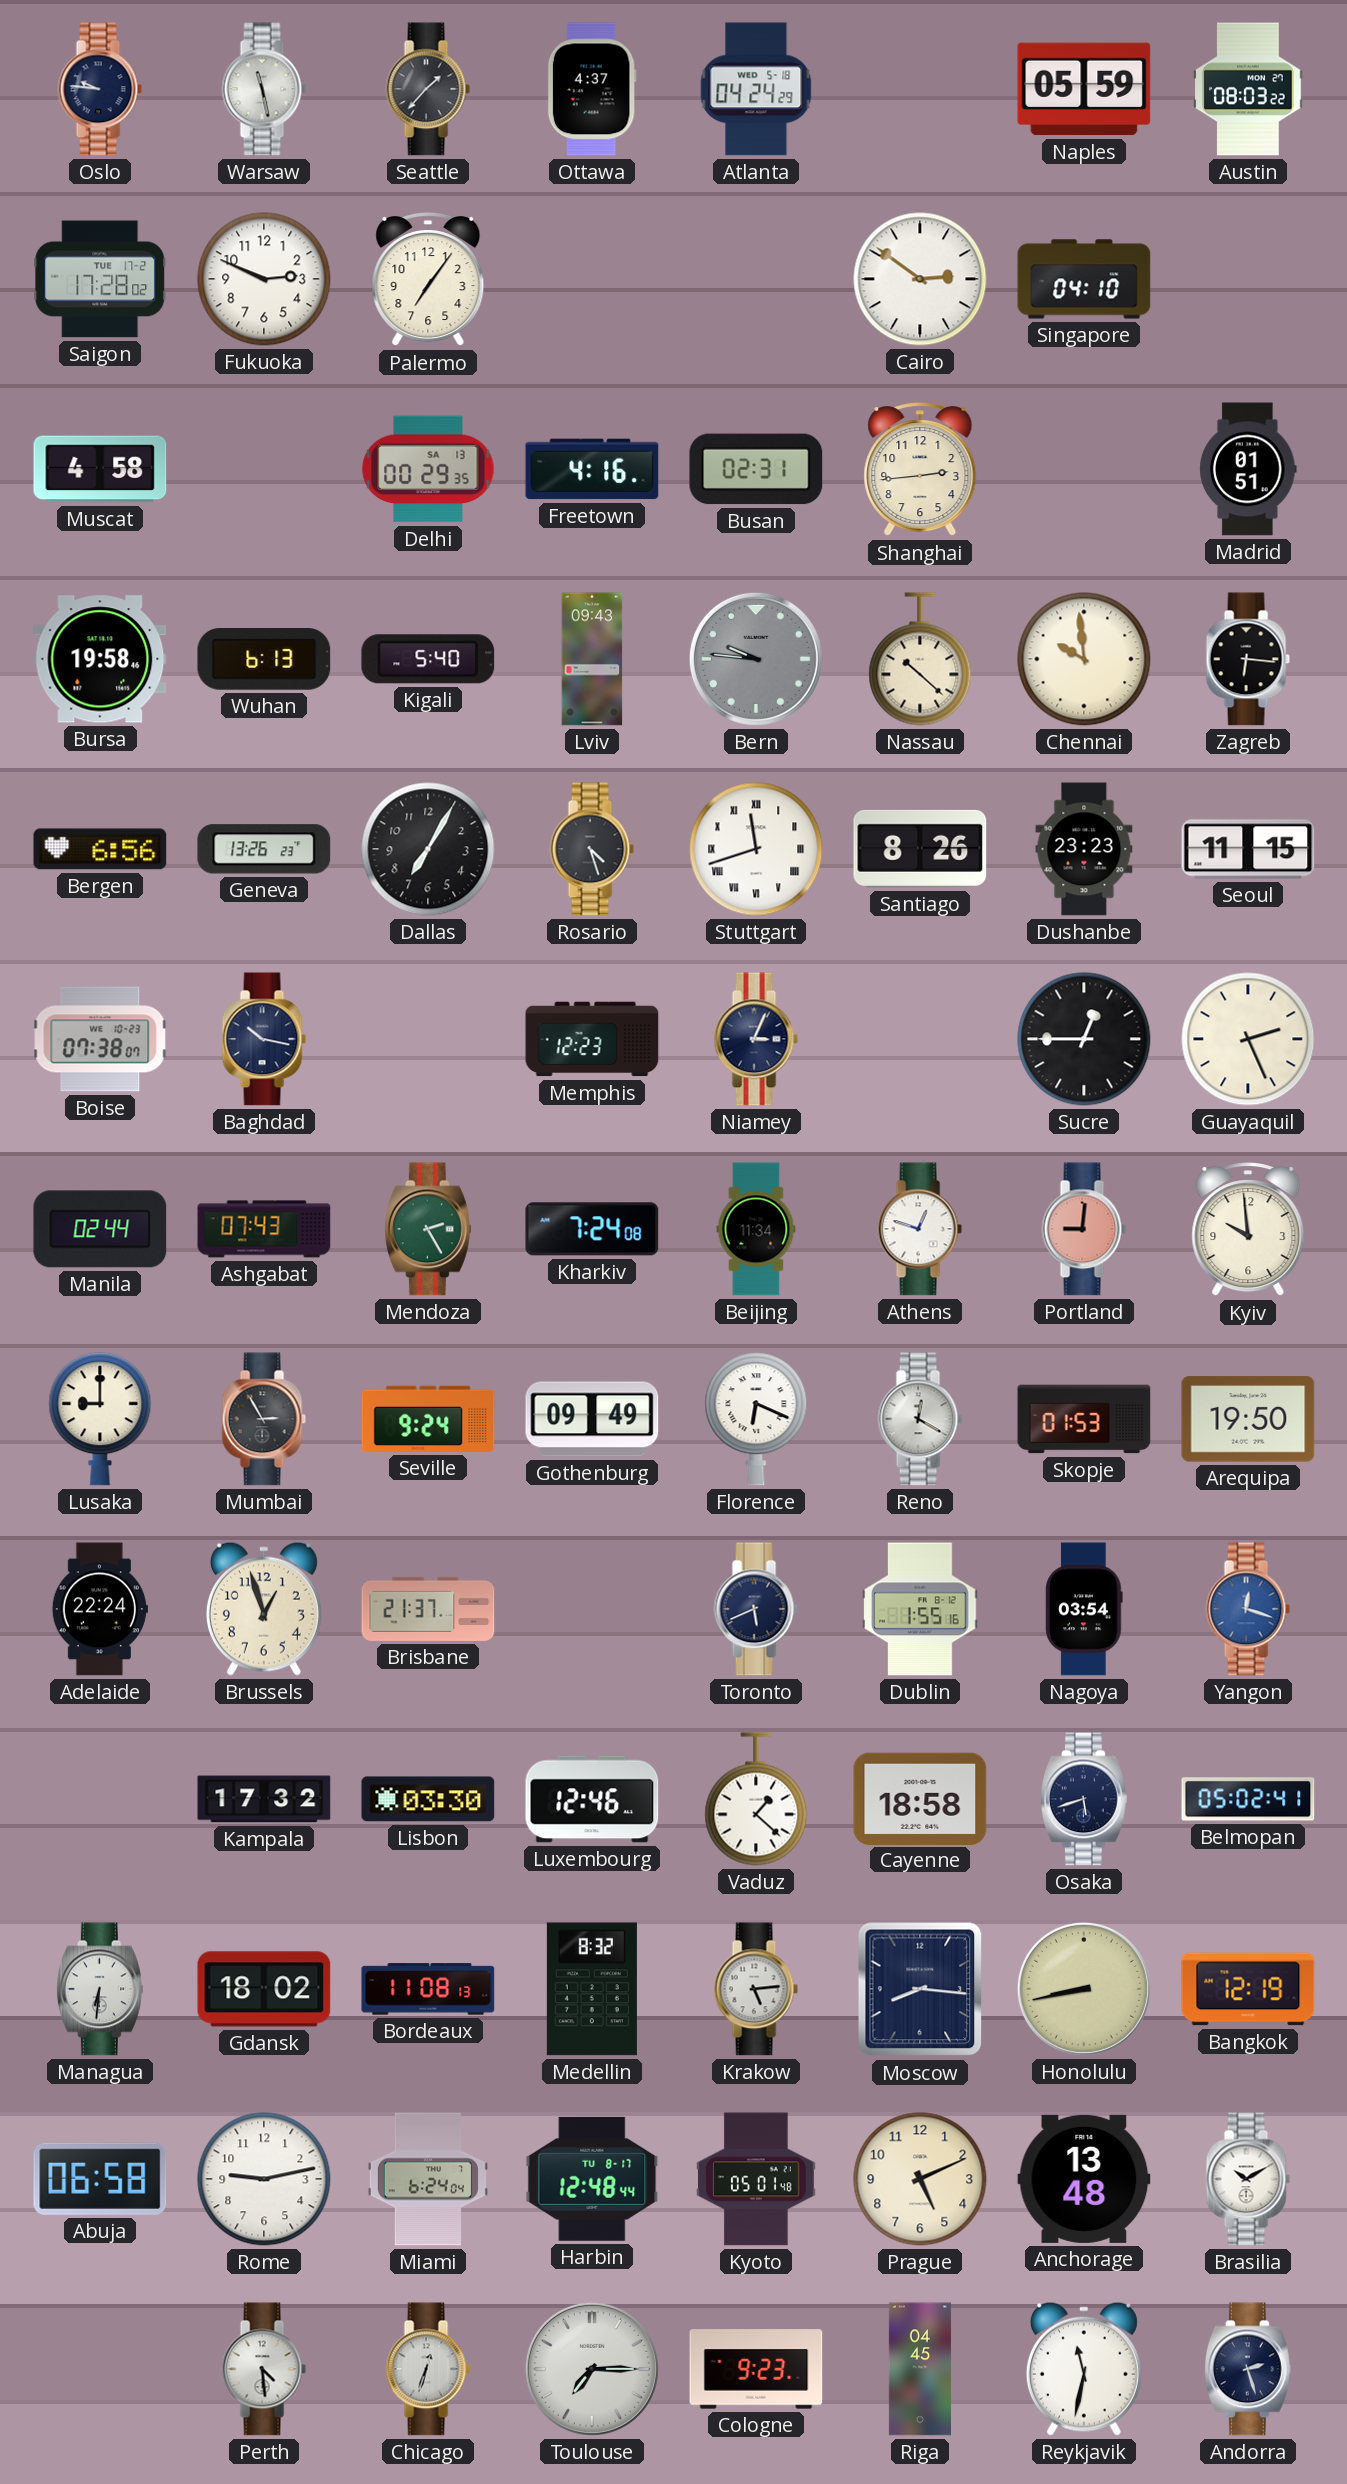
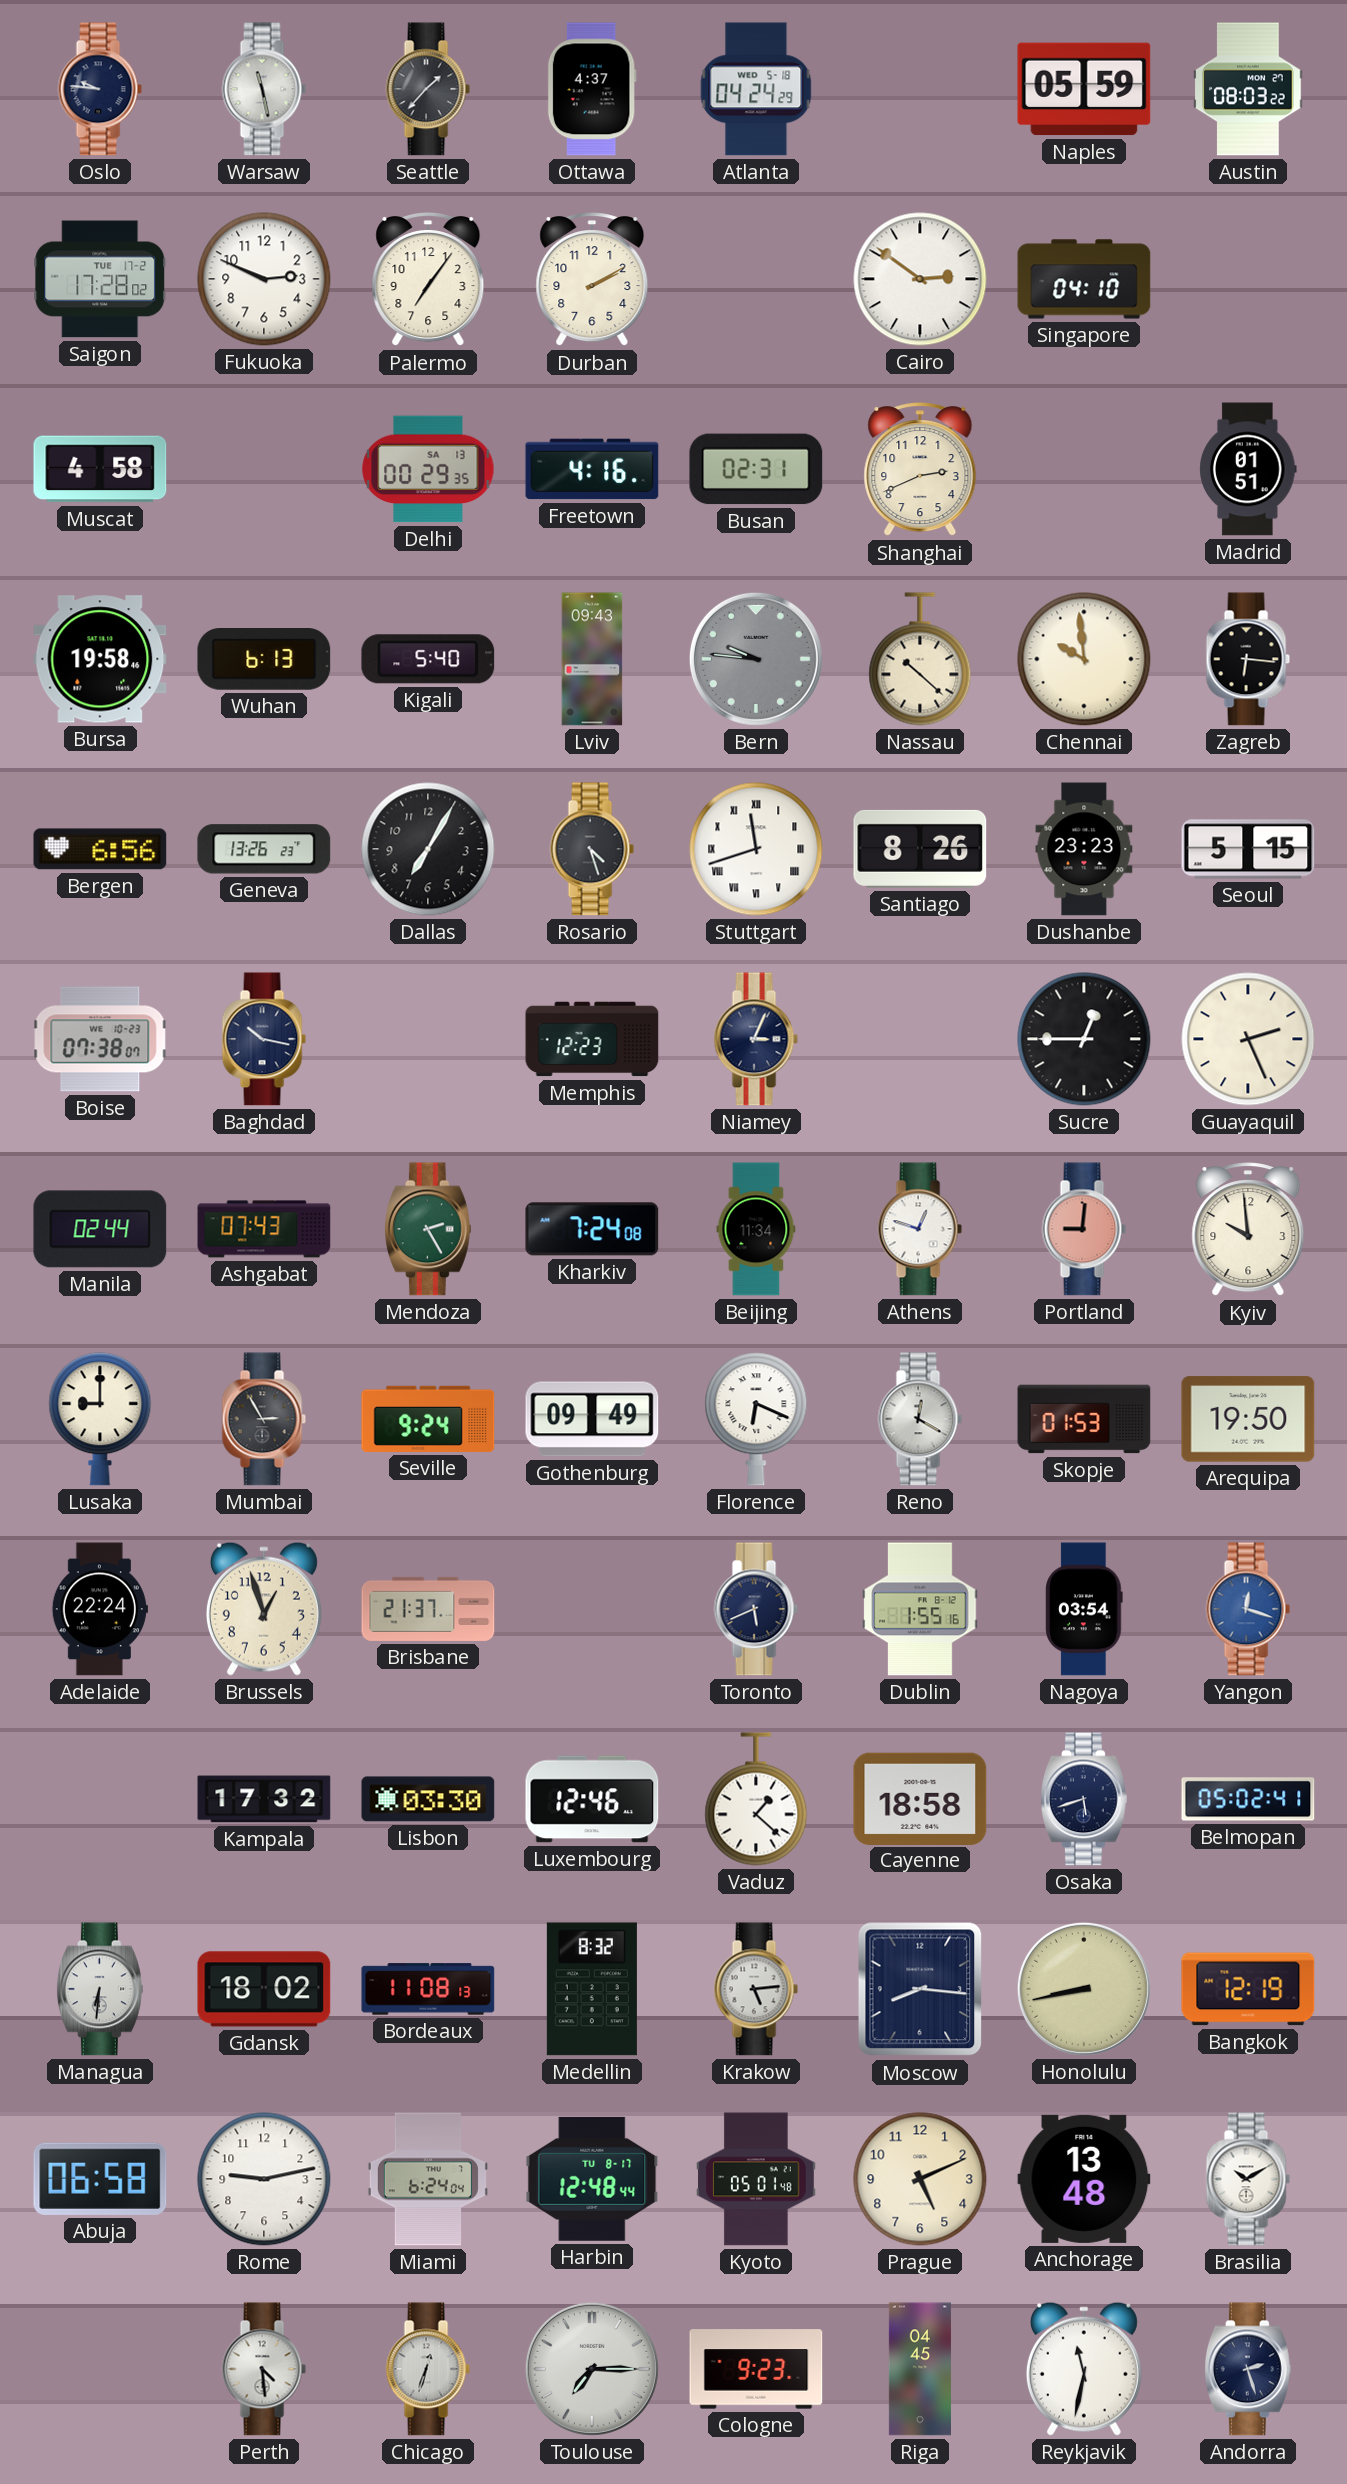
Durban: none -> 2:10 (592, 280)
Shanghai: 2:44 -> 2:41 (920, 470)
Seoul: 11:15 -> 5:15 (1248, 849)
